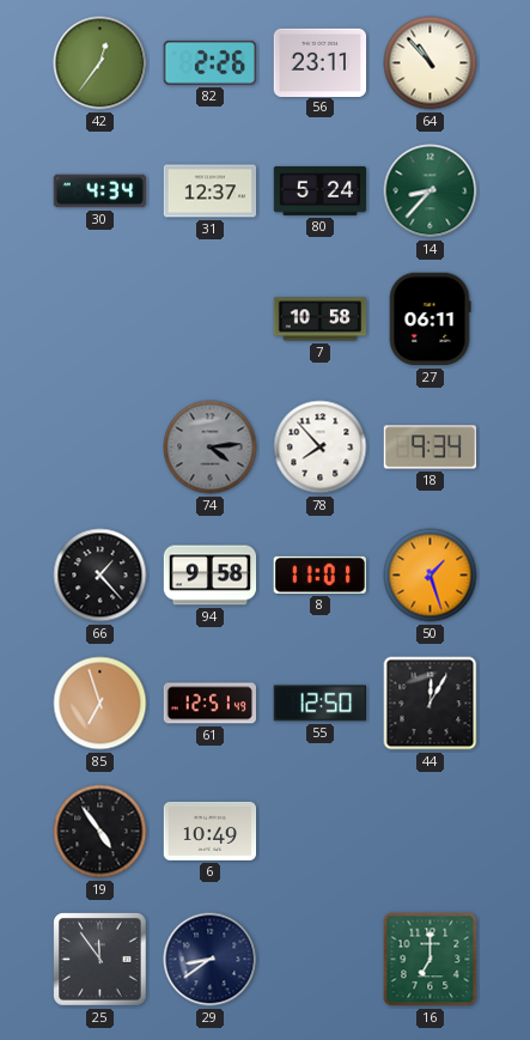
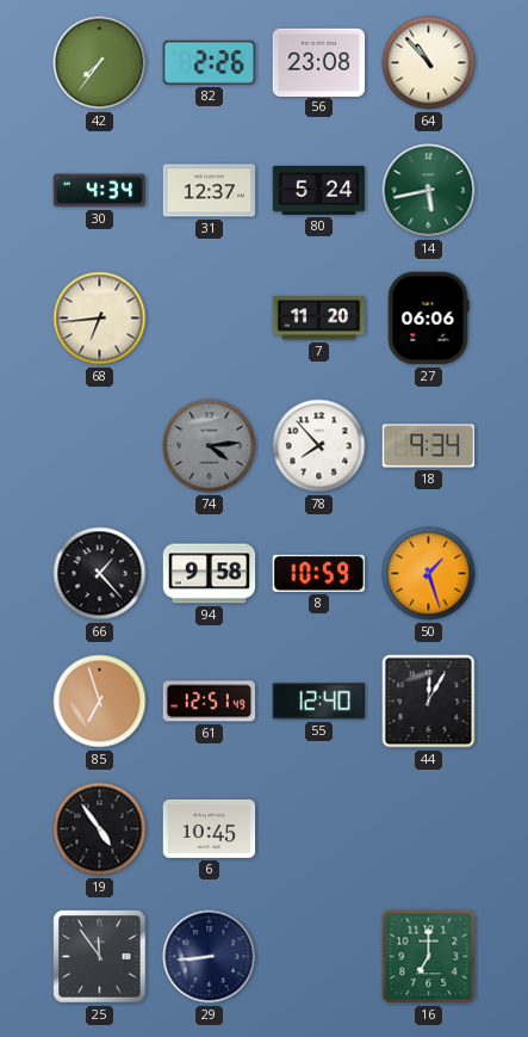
42: 12:36 -> 7:36 (100, 63)
56: 23:11 -> 23:08 (319, 62)
14: 8:37 -> 5:43 (429, 191)
68: none -> 6:44 (100, 319)
7: 10:58 -> 11:20 (319, 319)
27: 06:11 -> 06:06 (428, 319)
8: 11:01 -> 10:59 (318, 573)
55: 12:50 -> 12:40 (318, 702)
6: 10:49 -> 10:45 (210, 828)
29: 8:39 -> 8:44 (210, 957)
